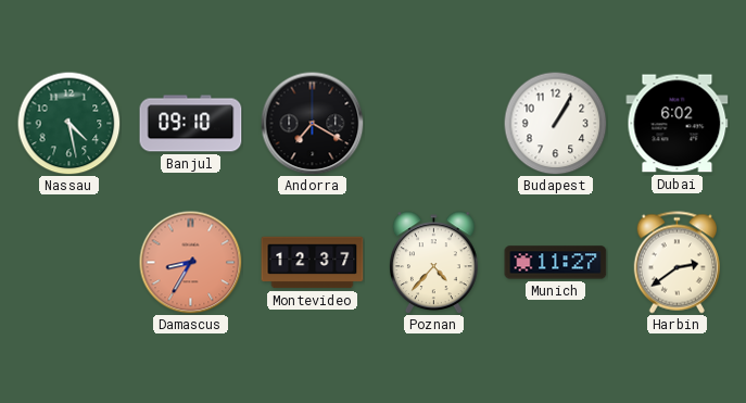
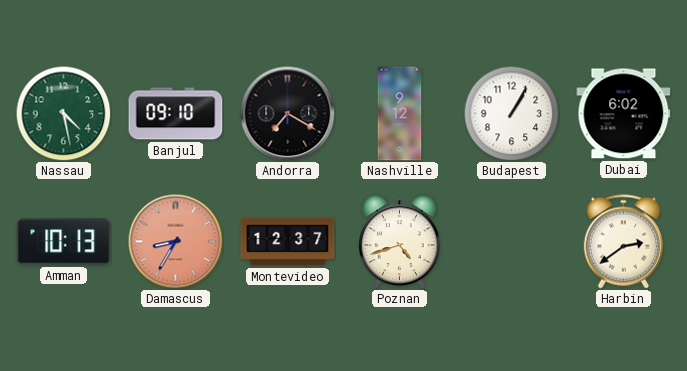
Nashville: none -> 9:12 (400, 114)
Amman: none -> 10:13 (64, 242)
Poznan: 4:37 -> 4:42 (400, 242)
Munich: 11:27 -> none (556, 263)
